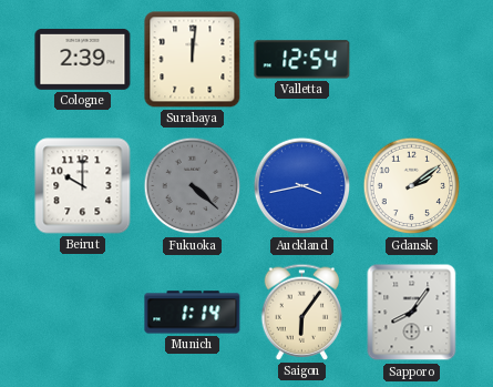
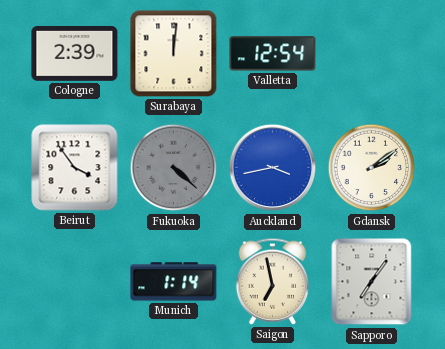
Beirut: 10:00 -> 3:54 (75, 168)
Saigon: 6:06 -> 6:58 (273, 281)
Sapporo: 8:06 -> 7:06 (372, 282)
